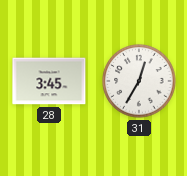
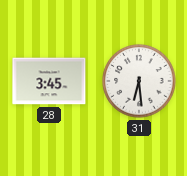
31: 12:35 -> 6:29 (139, 81)
